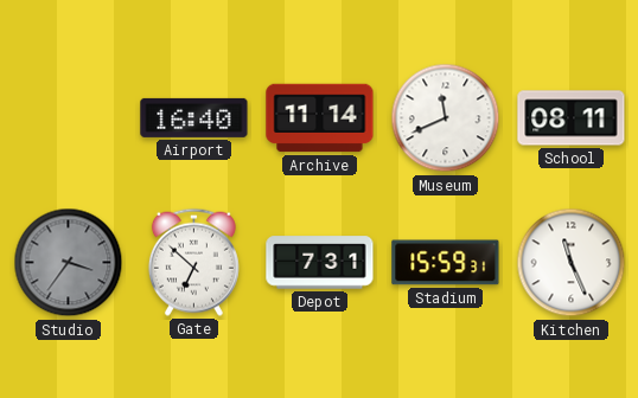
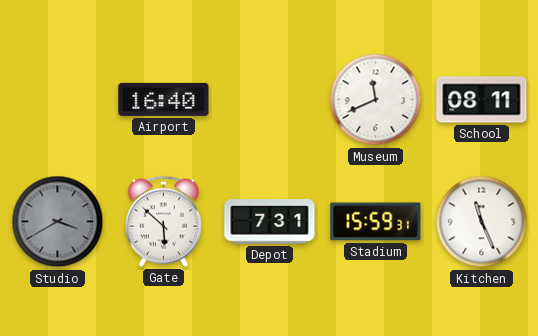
Archive: 11:14 -> none (320, 118)
Studio: 3:36 -> 3:40 (58, 222)
Gate: 6:52 -> 5:52 (163, 221)
